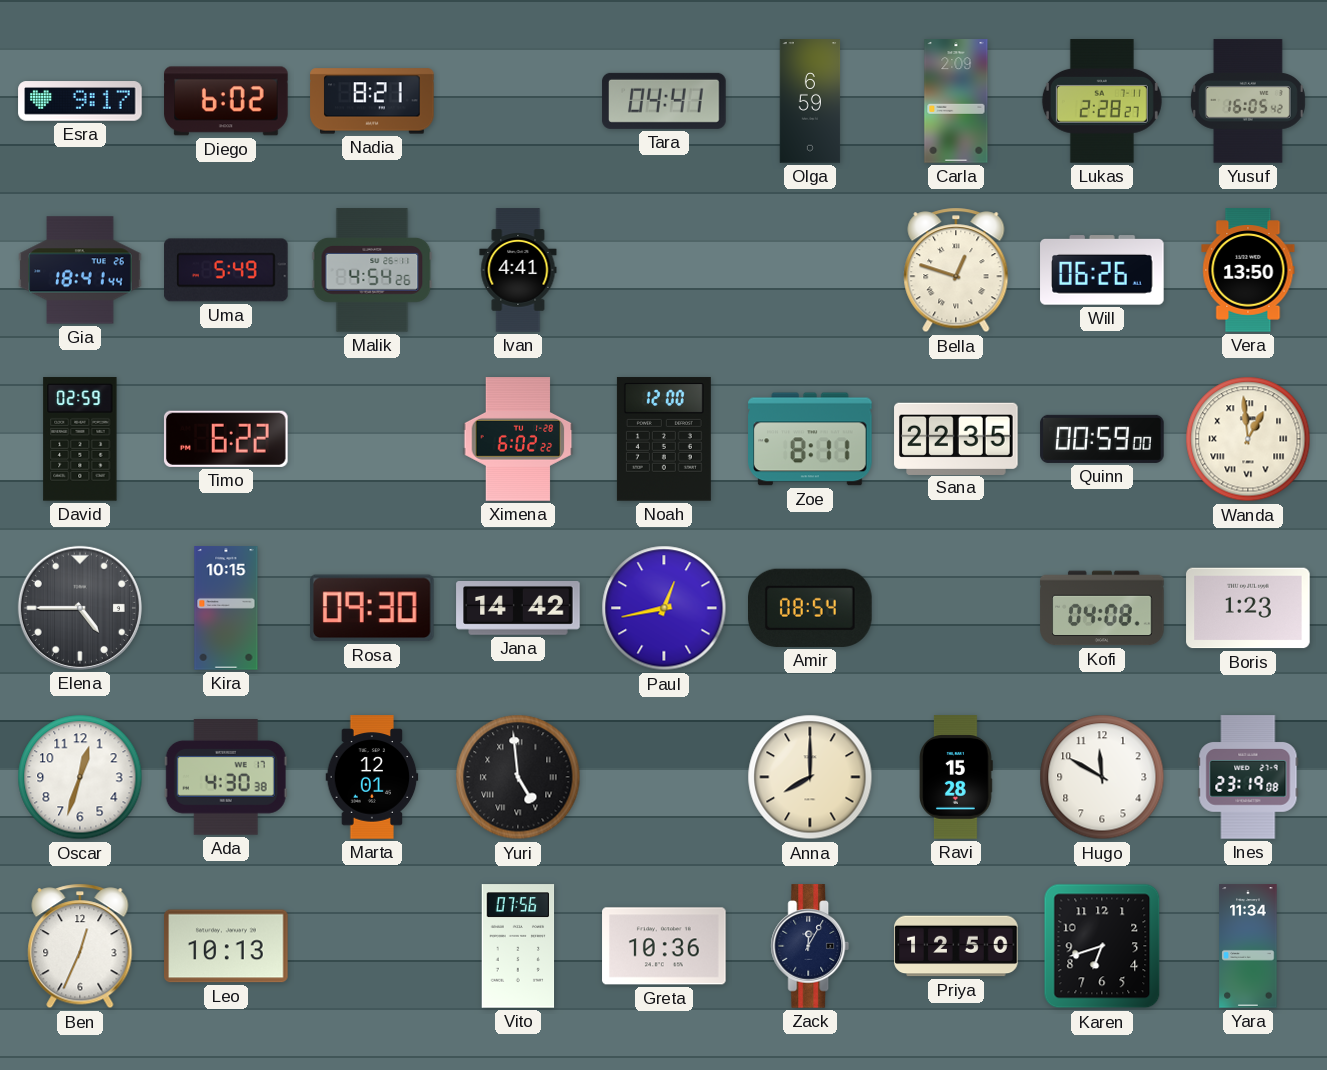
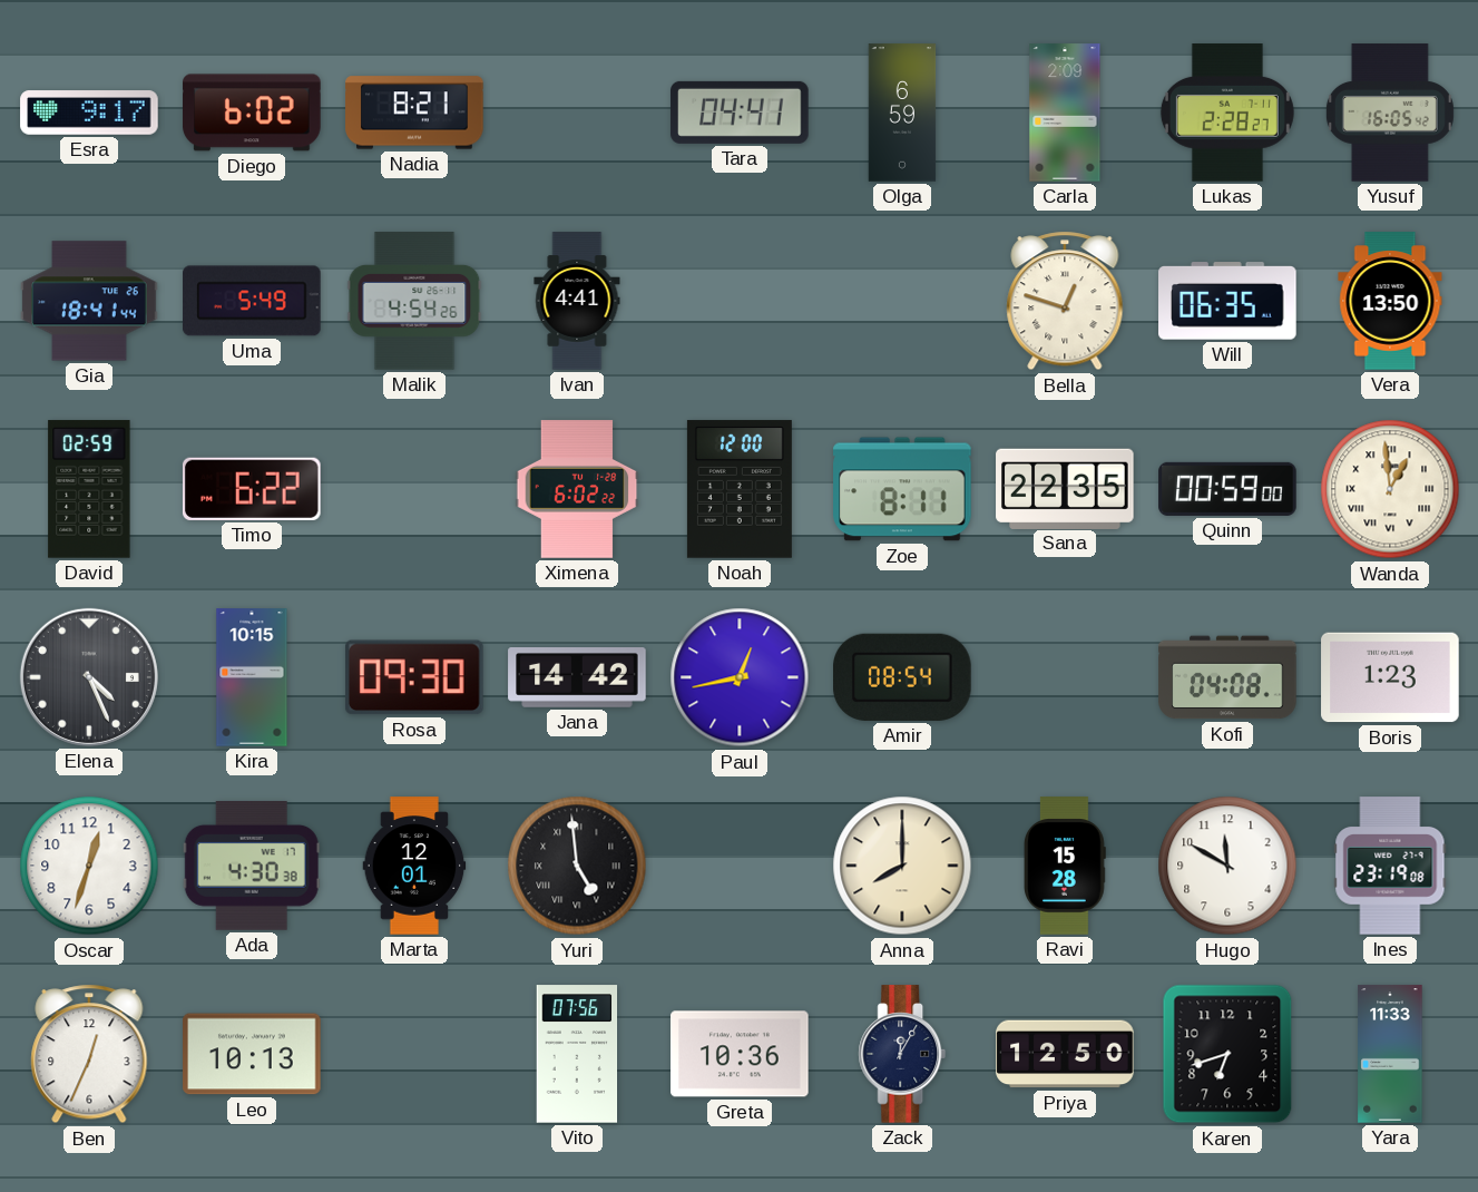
Will: 06:26 -> 06:35 (1227, 301)
Elena: 4:45 -> 4:26 (89, 677)
Yara: 11:34 -> 11:33 (1390, 1054)
